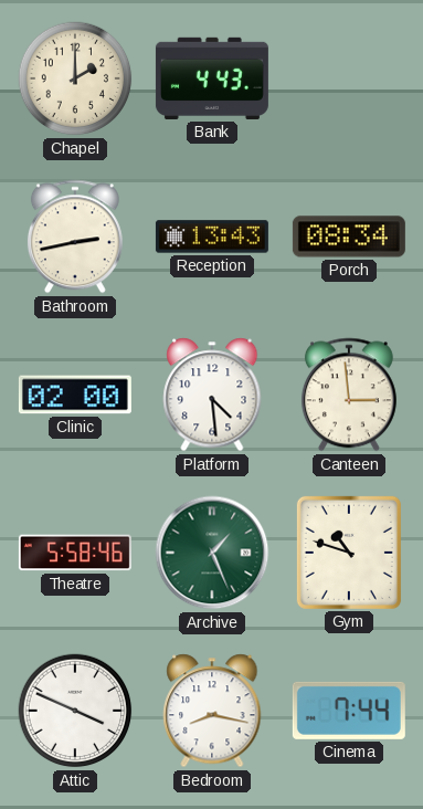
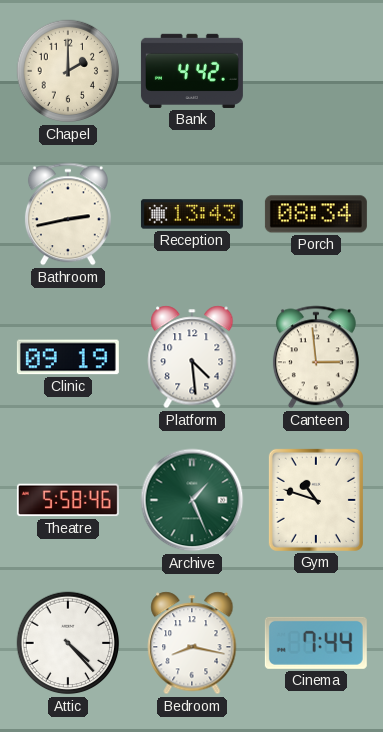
Bank: 4:43 -> 4:42 (192, 71)
Clinic: 02:00 -> 09:19 (68, 357)
Attic: 3:49 -> 4:23 (68, 643)
